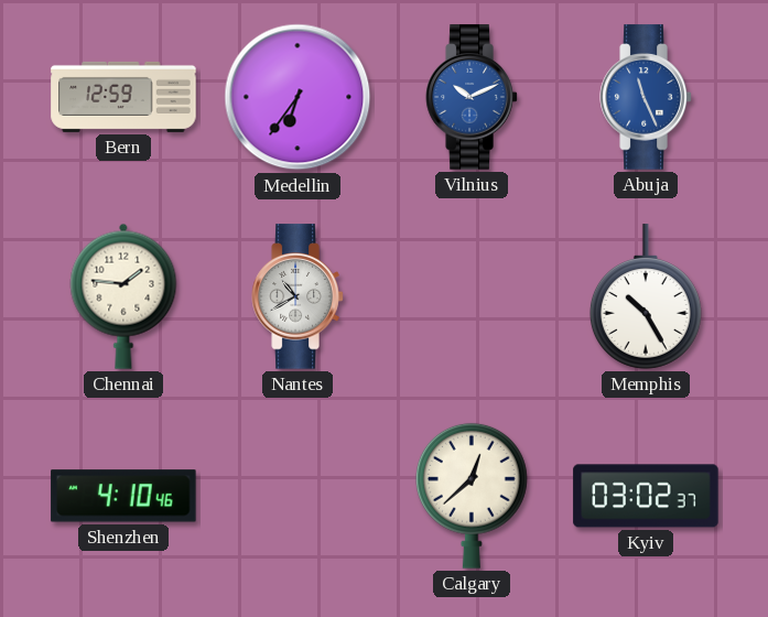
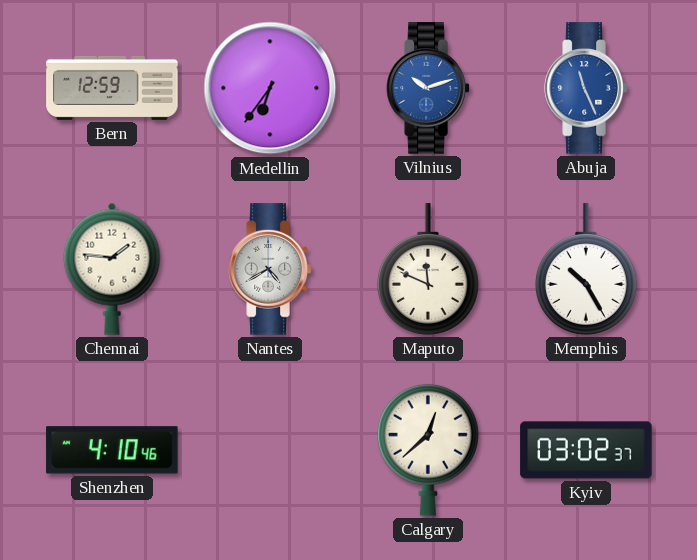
Vilnius: 10:11 -> 10:12 (428, 88)
Nantes: 10:40 -> 4:40 (270, 269)
Maputo: none -> 11:49 (428, 269)
